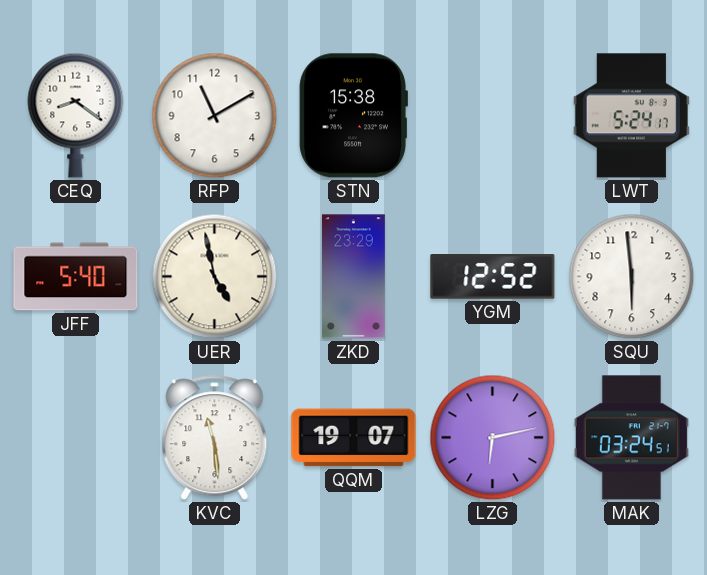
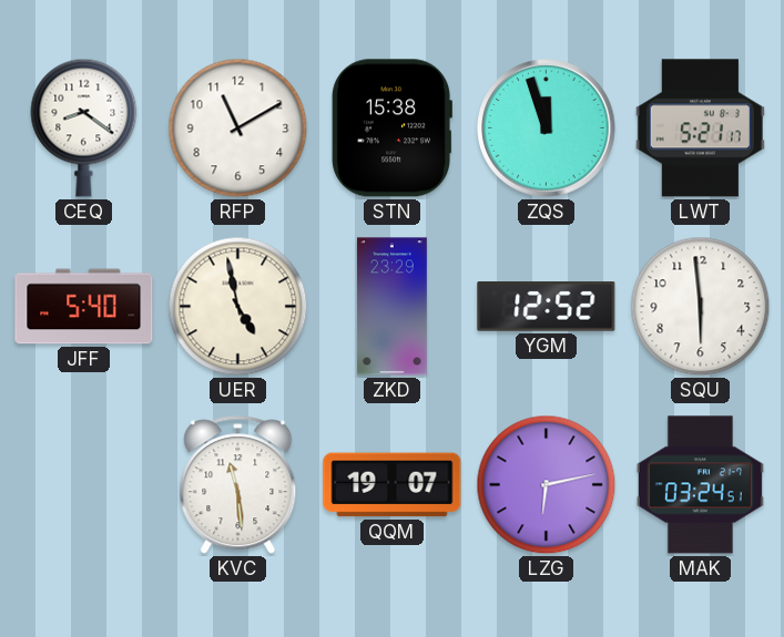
ZQS: none -> 11:57 (547, 129)
LWT: 5:24 -> 5:21 (700, 129)
